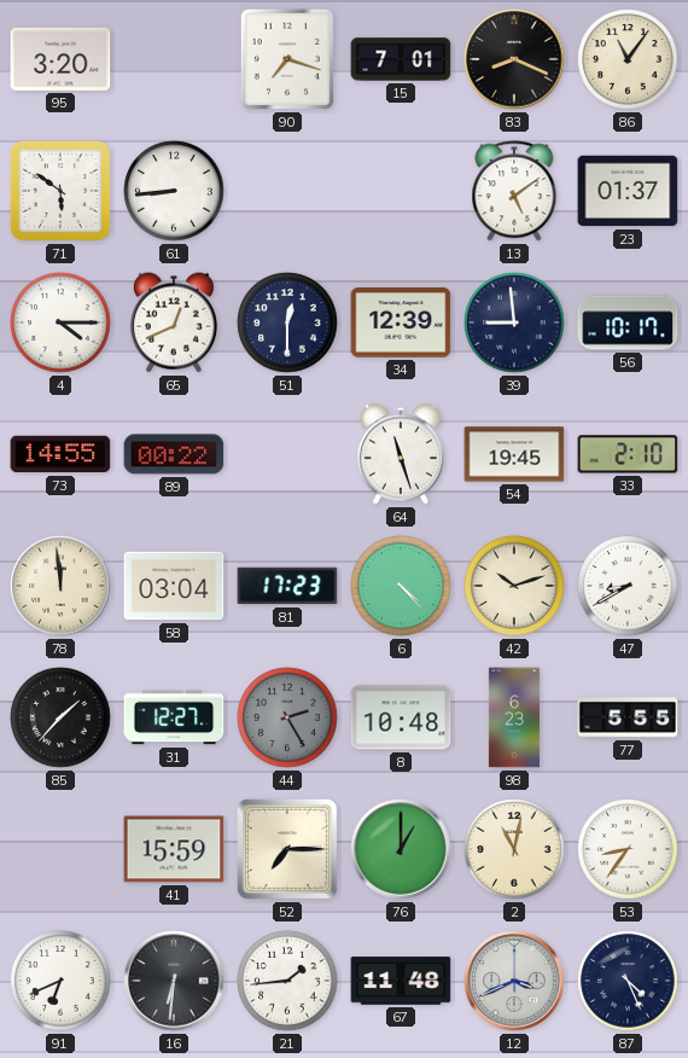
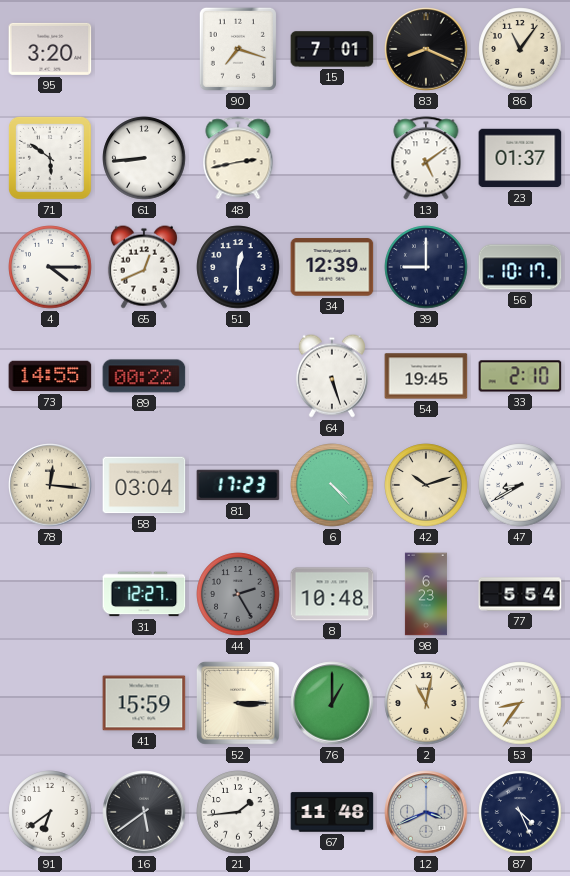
48: none -> 2:43 (238, 158)
39: 8:59 -> 9:00 (426, 267)
64: 11:27 -> 5:27 (332, 376)
78: 11:59 -> 12:16 (50, 485)
85: 1:37 -> none (60, 717)
77: 5:55 -> 5:54 (520, 594)
52: 7:15 -> 3:15 (238, 703)
91: 6:41 -> 6:39 (50, 812)
16: 6:31 -> 5:39 (144, 812)
